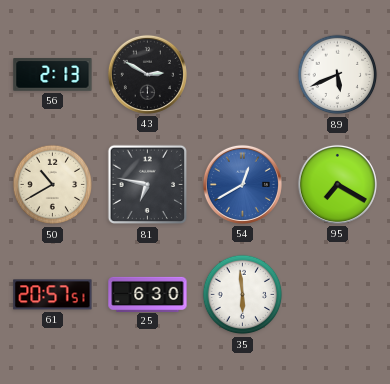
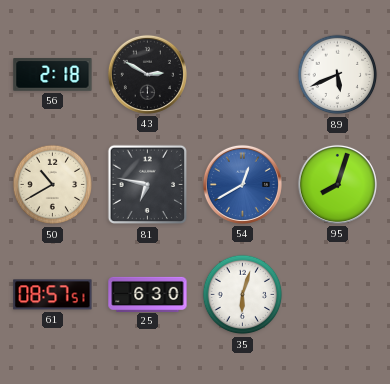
56: 2:13 -> 2:18 (53, 75)
95: 7:20 -> 8:03 (337, 184)
61: 20:57 -> 08:57 (53, 295)
35: 5:59 -> 6:03 (243, 295)
